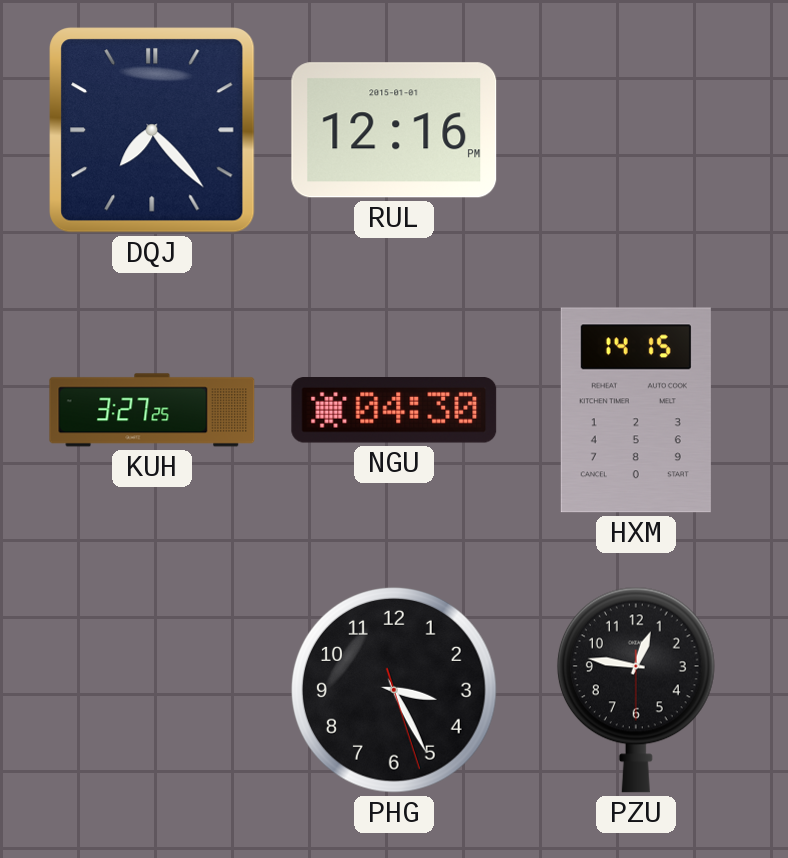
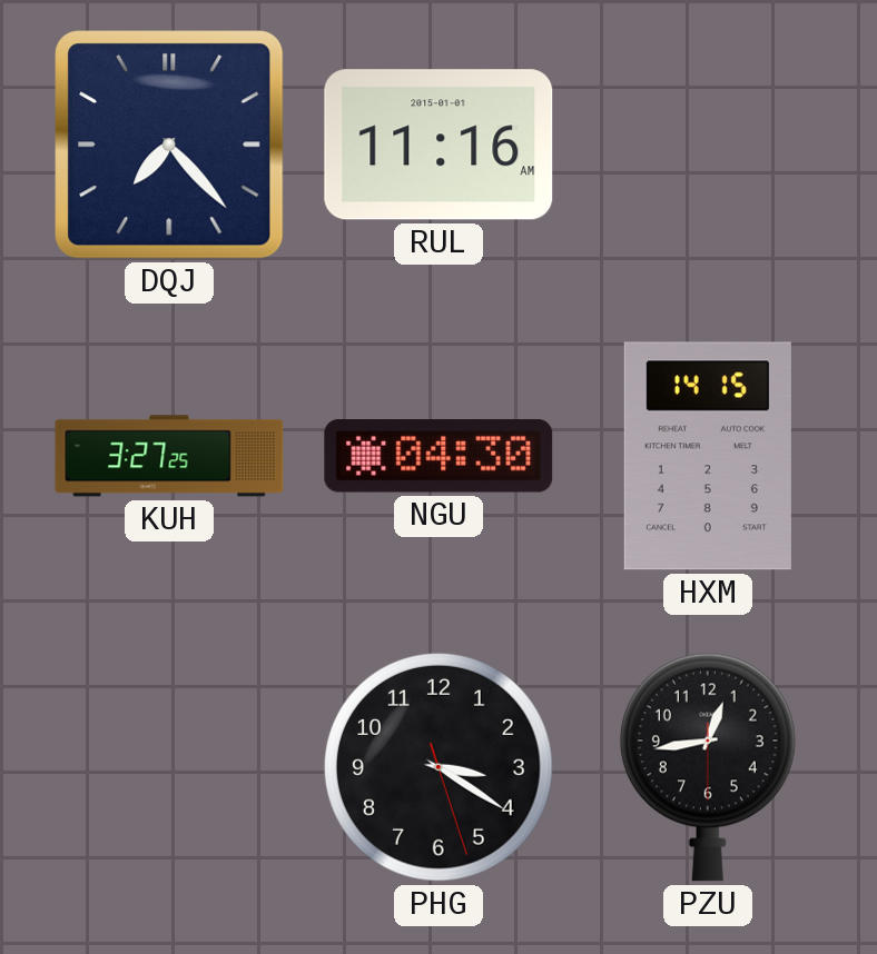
RUL: 12:16 -> 11:16 (438, 145)
PHG: 3:25 -> 3:20 (438, 767)
PZU: 12:46 -> 12:43 (708, 767)
